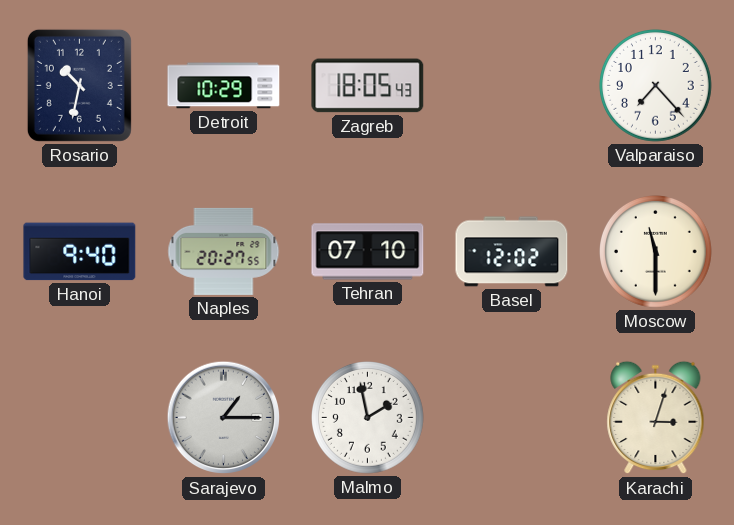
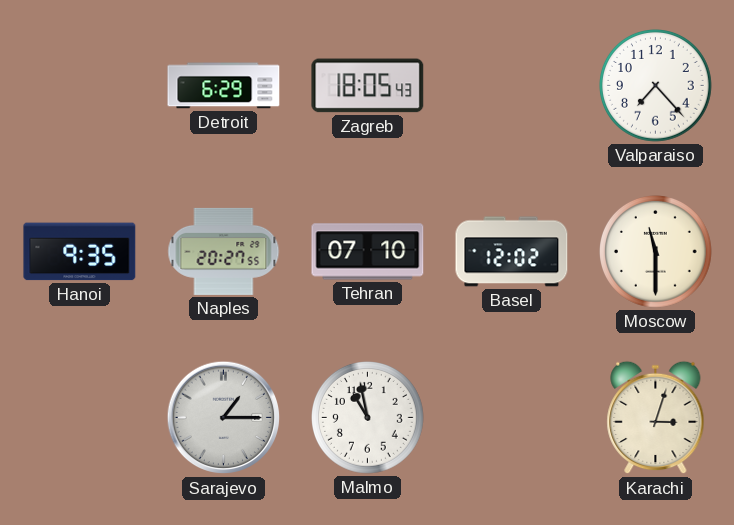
Rosario: 10:32 -> none (79, 85)
Detroit: 10:29 -> 6:29 (224, 86)
Hanoi: 9:40 -> 9:35 (80, 252)
Malmo: 1:58 -> 10:58 (368, 418)
